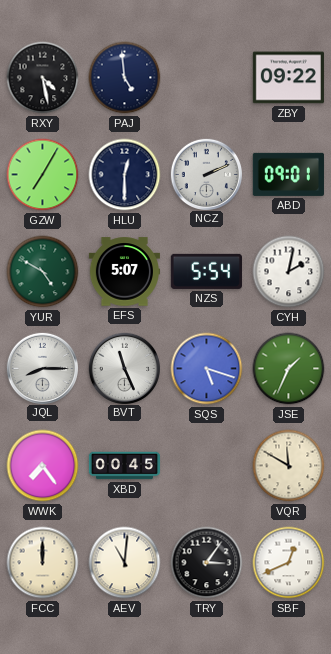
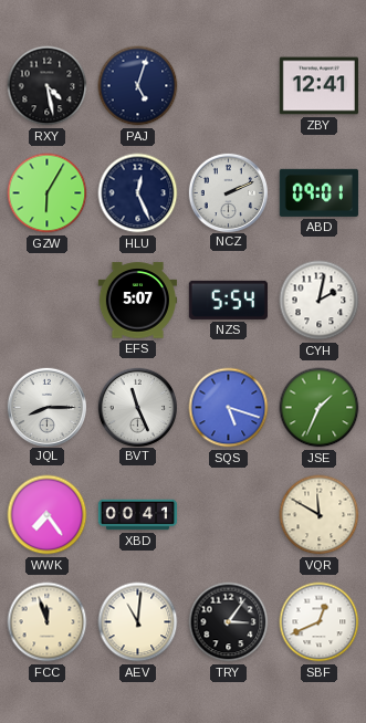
PAJ: 4:59 -> 5:03 (138, 86)
ZBY: 09:22 -> 12:41 (318, 86)
GZW: 7:05 -> 6:05 (48, 193)
HLU: 12:30 -> 12:26 (138, 193)
YUR: 4:50 -> none (43, 272)
XBD: 00:45 -> 00:41 (138, 515)
FCC: 12:00 -> 11:57 (48, 622)
